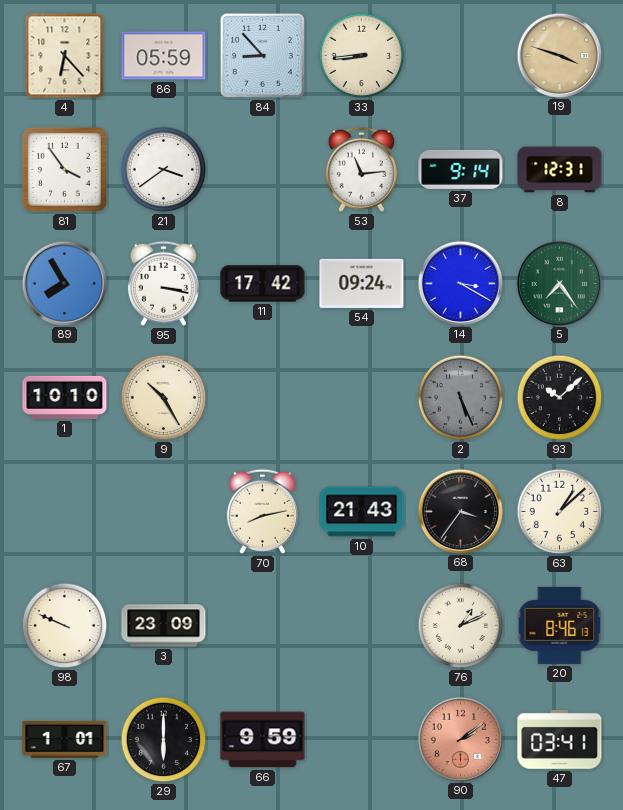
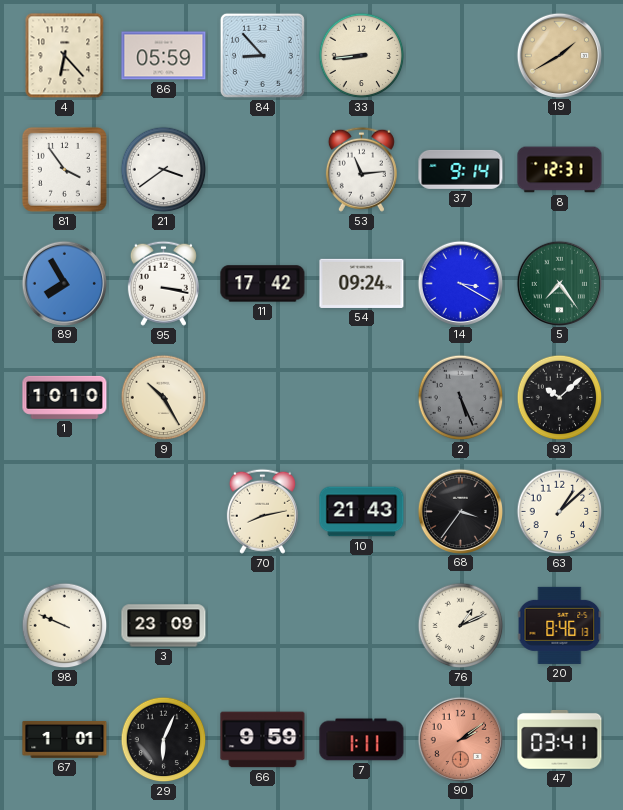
19: 3:48 -> 1:40 (559, 55)
29: 6:00 -> 6:04 (164, 740)
7: none -> 1:11 (362, 740)
